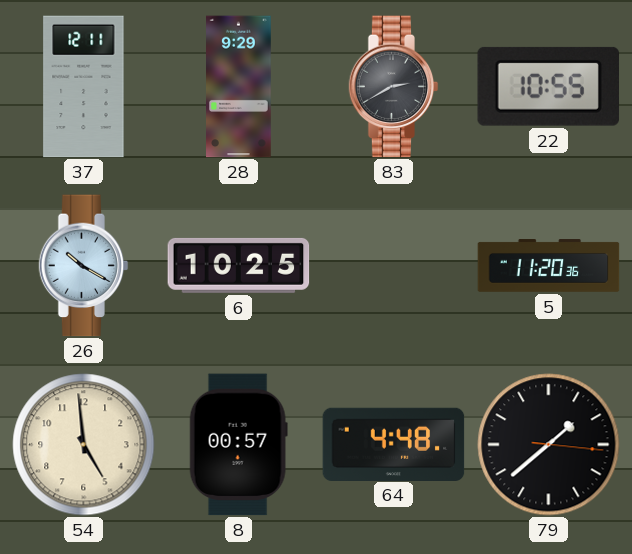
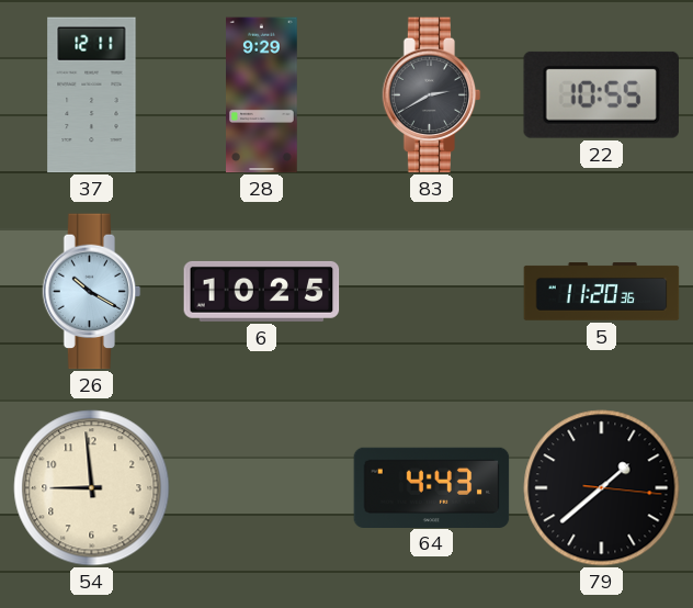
54: 4:59 -> 8:59 (92, 488)
8: 00:57 -> none (238, 445)
64: 4:48 -> 4:43 (432, 487)
